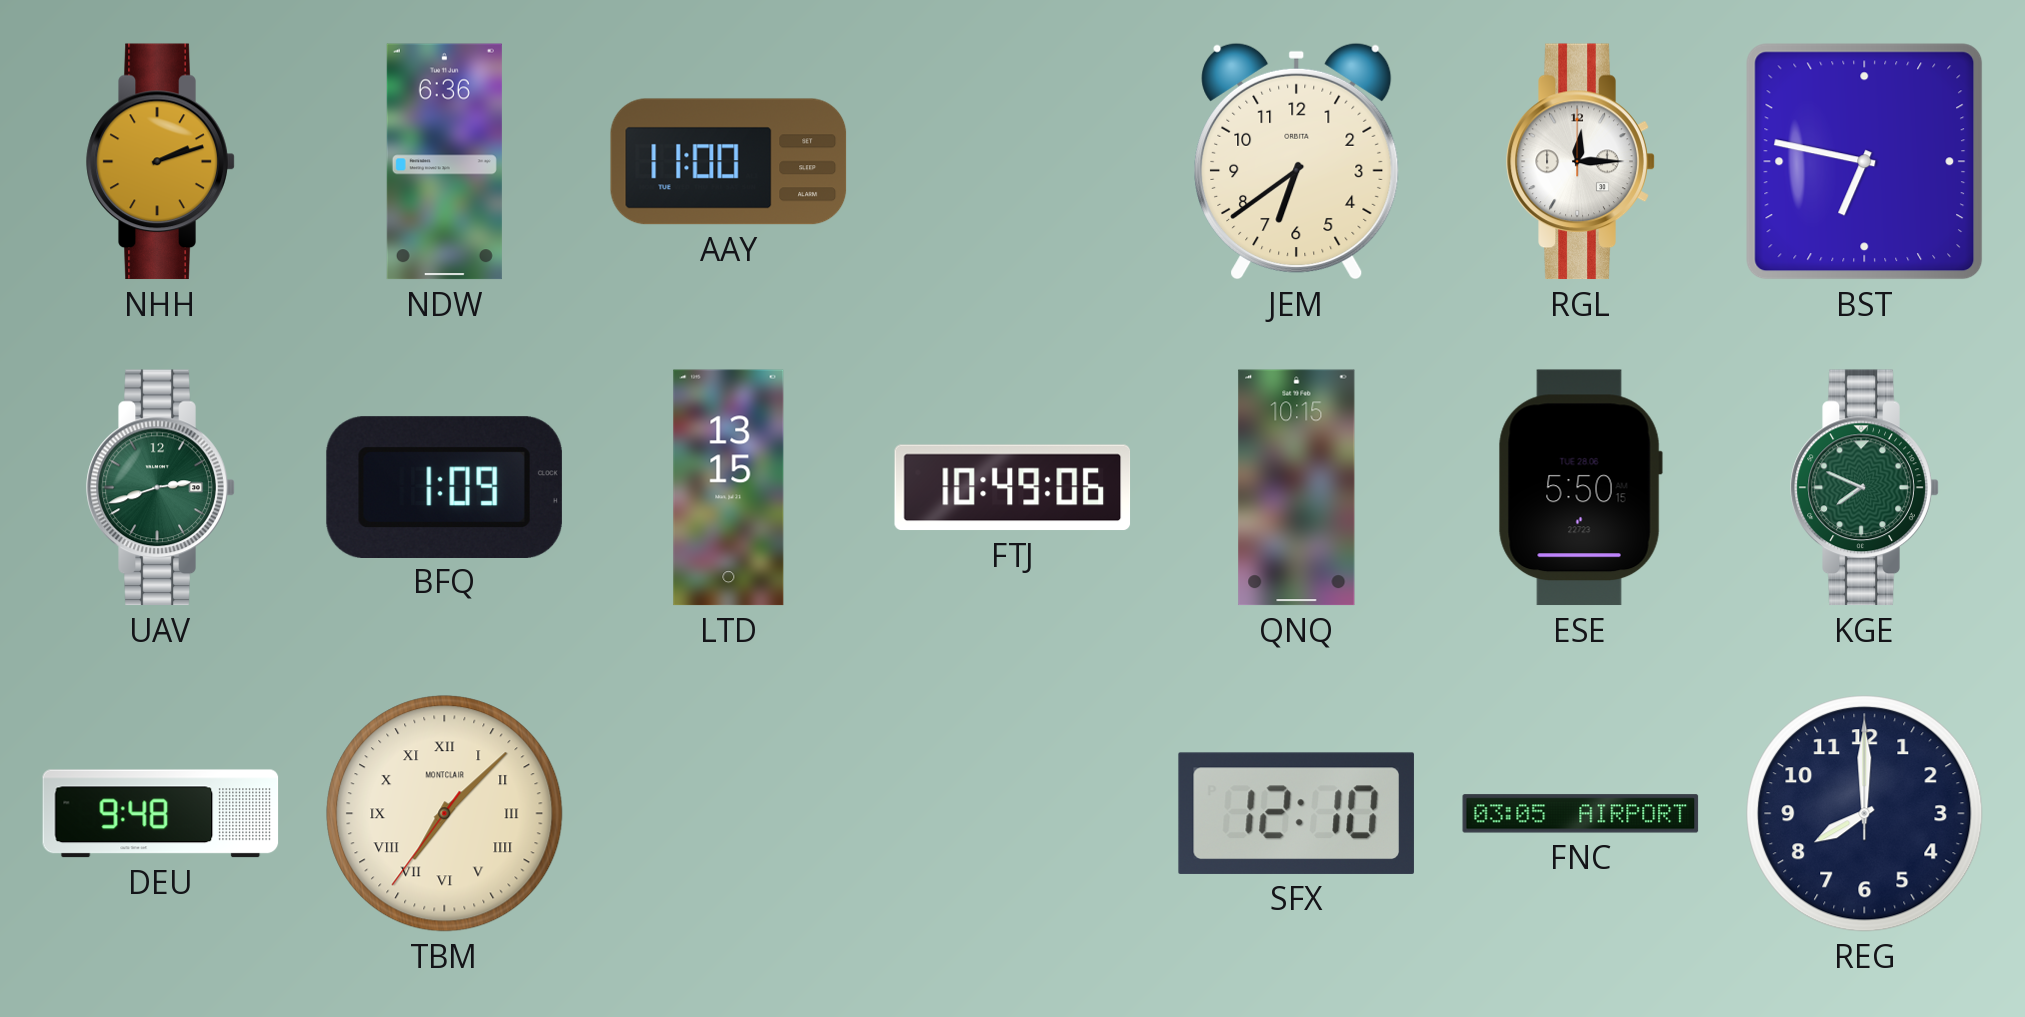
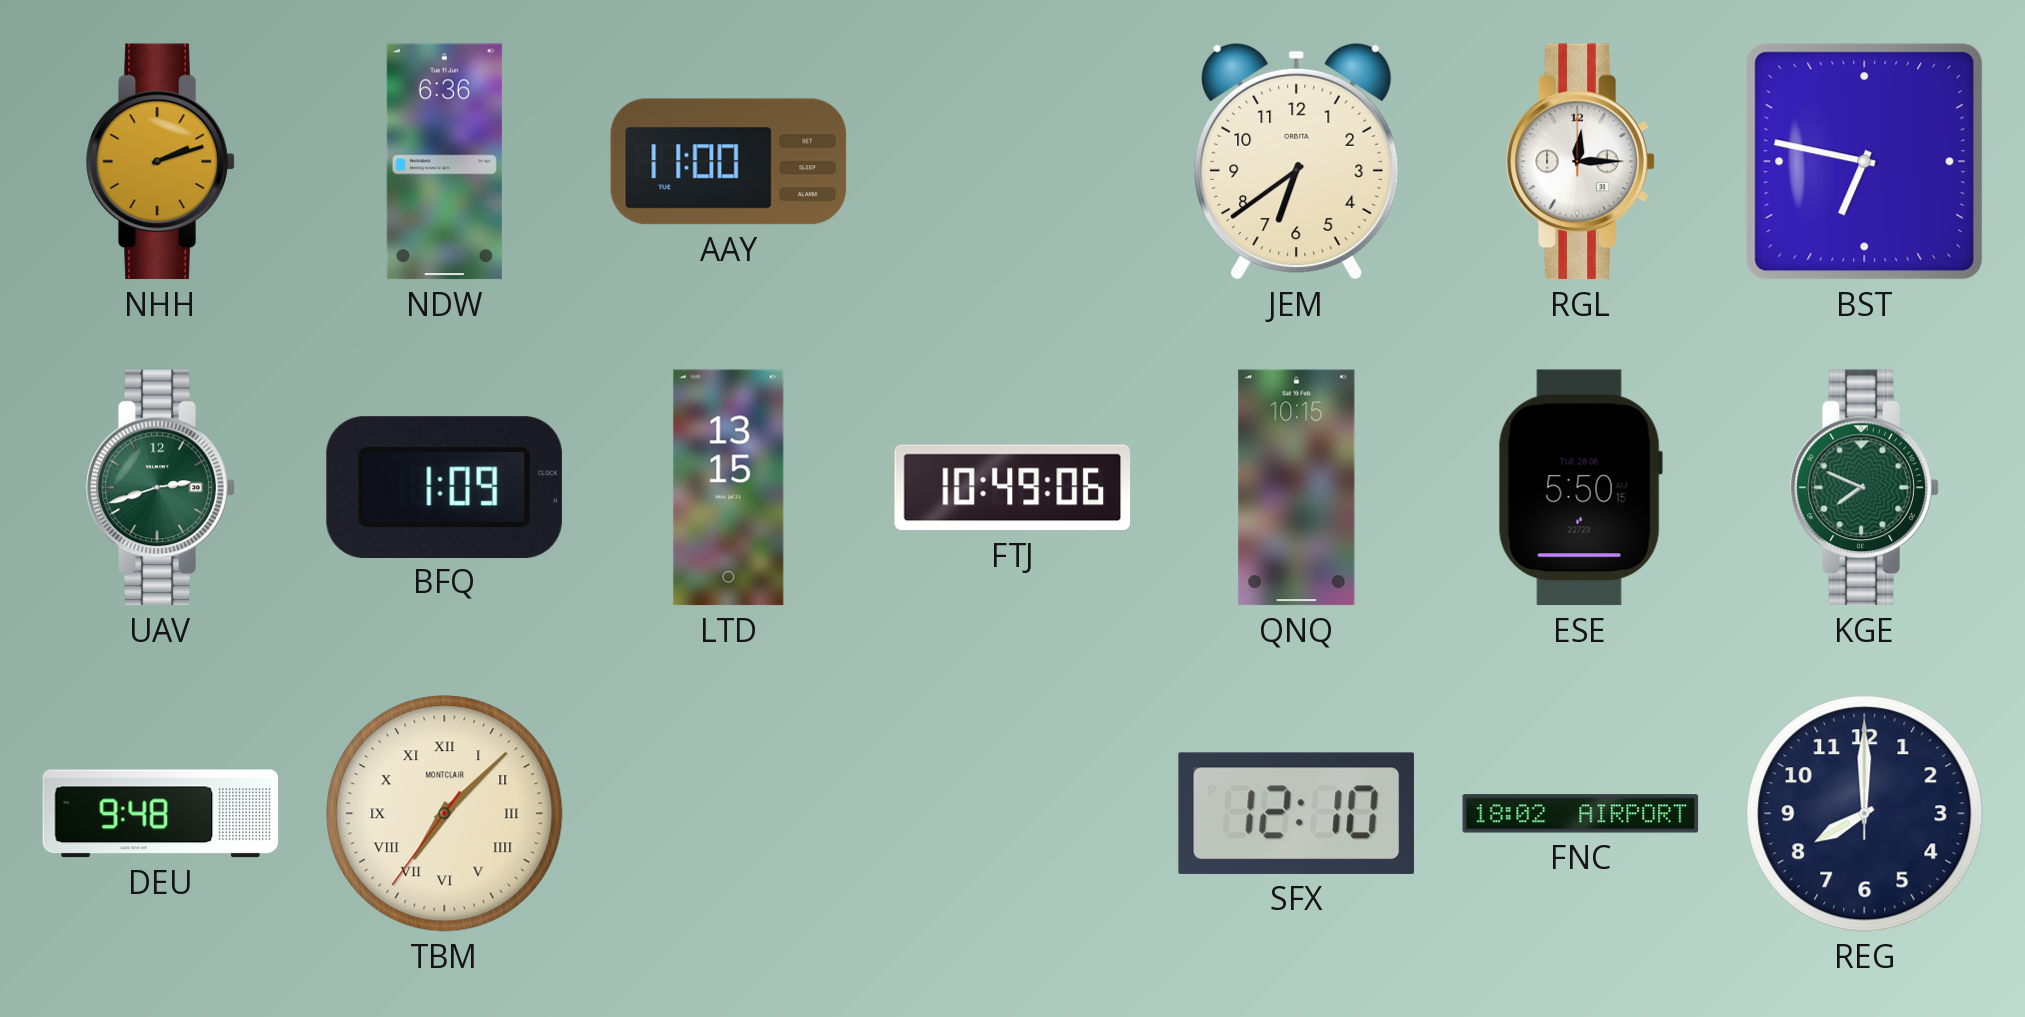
FNC: 03:05 -> 18:02 (1581, 814)
